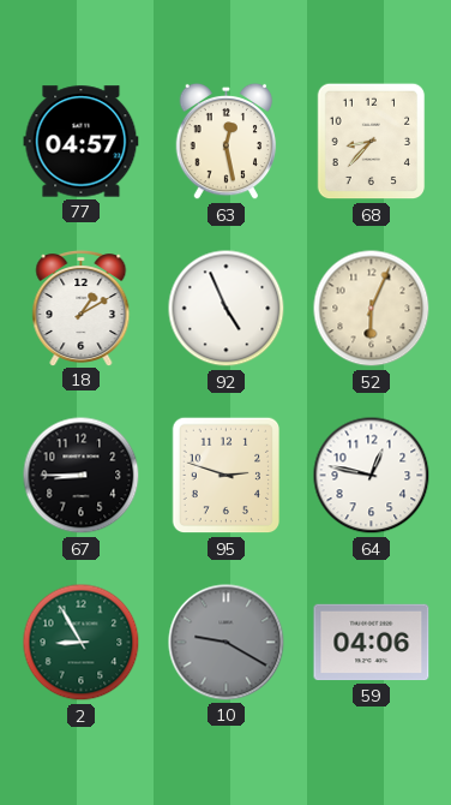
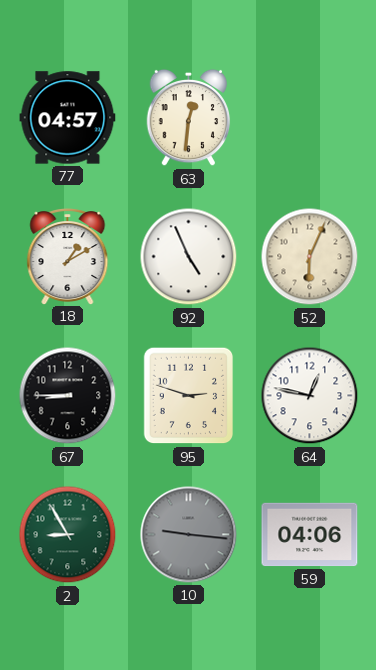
63: 12:28 -> 12:31 (189, 118)
68: 8:37 -> none (372, 142)
10: 9:20 -> 9:16 (189, 535)
